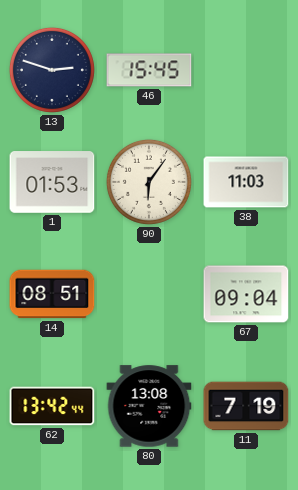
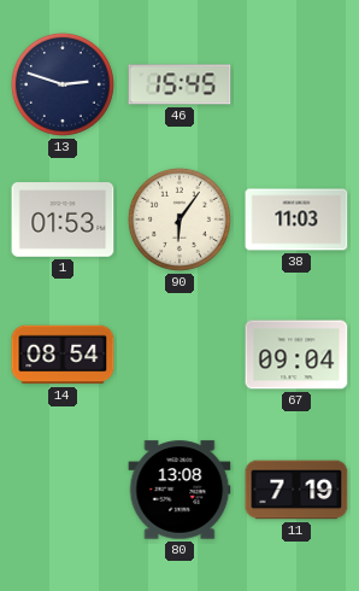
14: 08:51 -> 08:54 (63, 355)
62: 13:42 -> none (52, 406)
